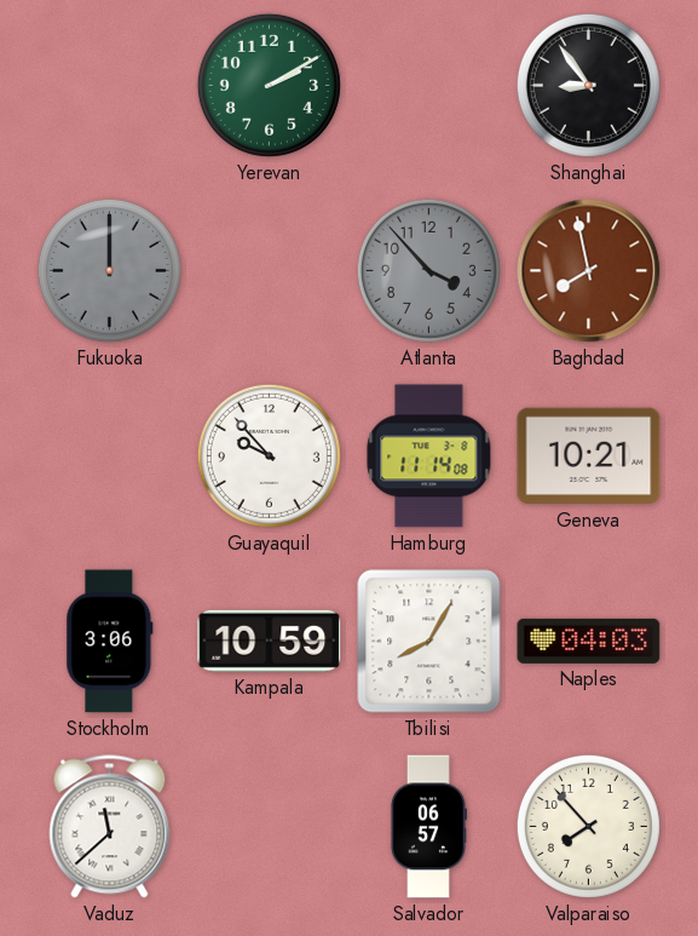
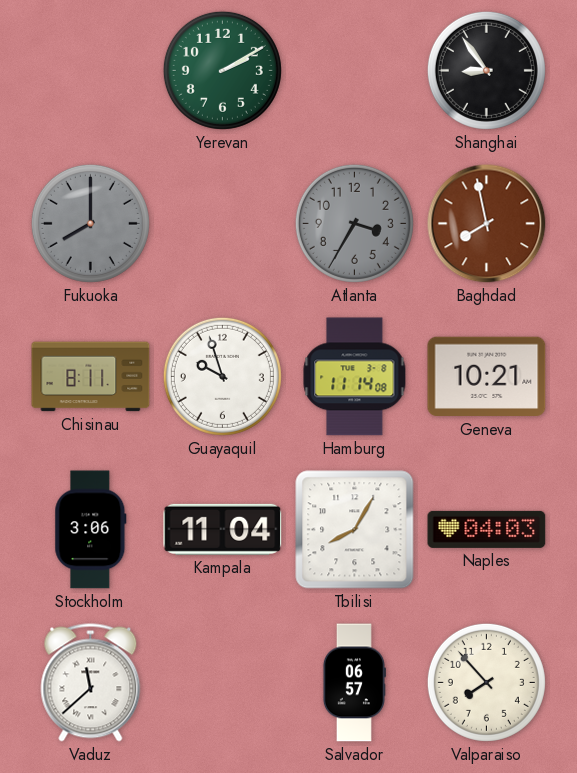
Fukuoka: 12:00 -> 8:00 (90, 223)
Atlanta: 3:53 -> 3:35 (354, 223)
Chisinau: none -> 8:11 (91, 377)
Guayaquil: 9:53 -> 9:57 (222, 376)
Kampala: 10:59 -> 11:04 (223, 529)
